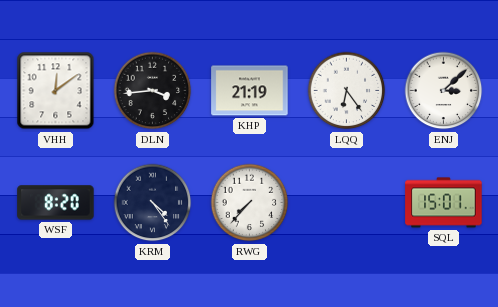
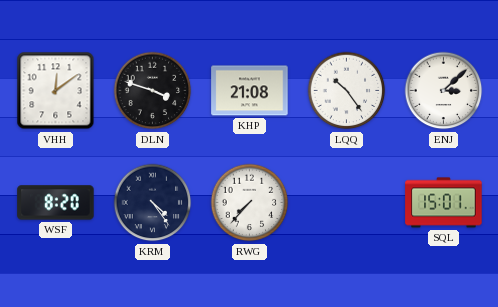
DLN: 3:44 -> 3:48 (153, 91)
KHP: 21:19 -> 21:08 (250, 91)
LQQ: 6:24 -> 10:24 (347, 91)
